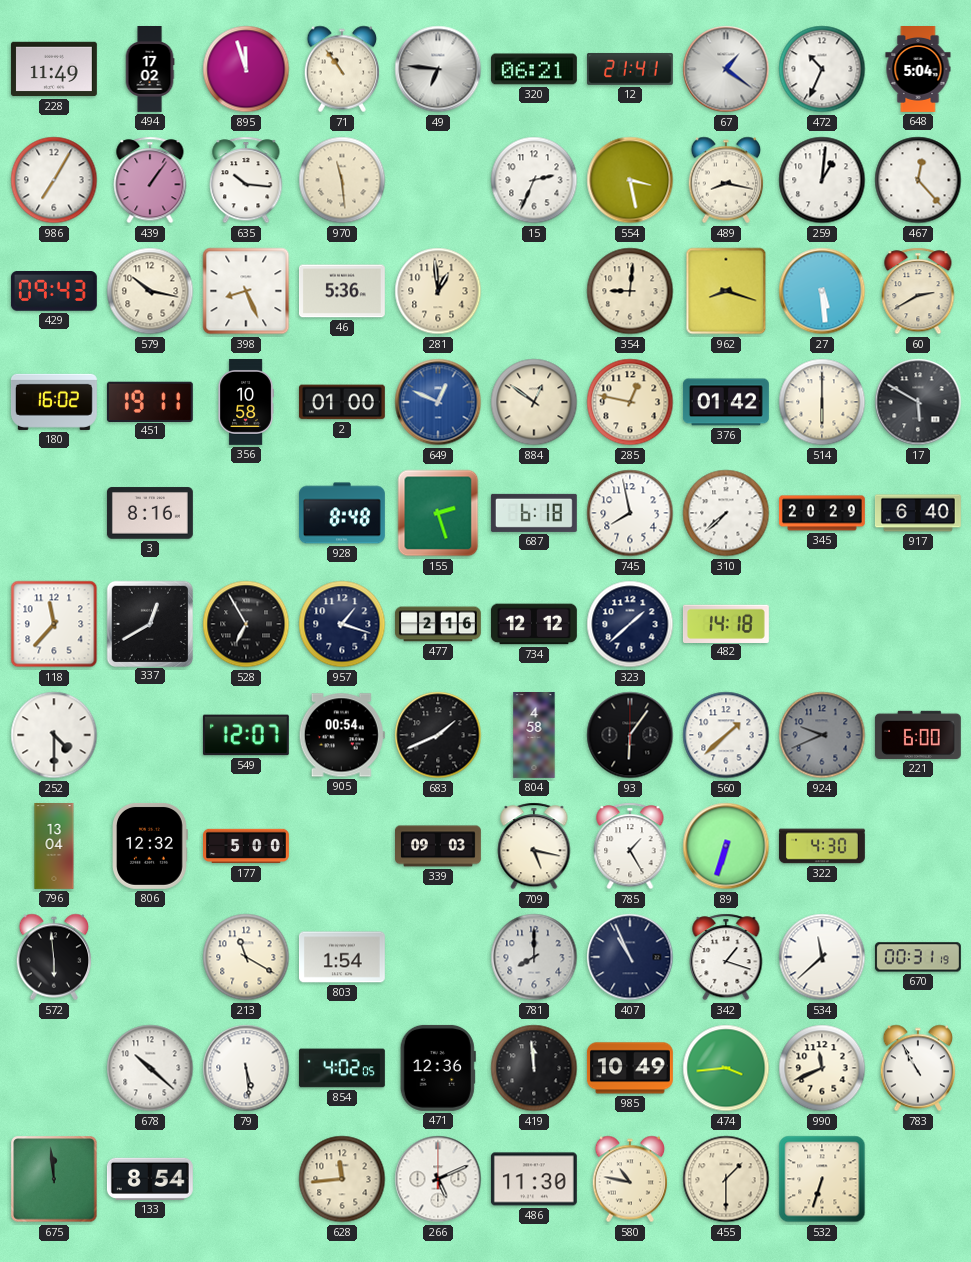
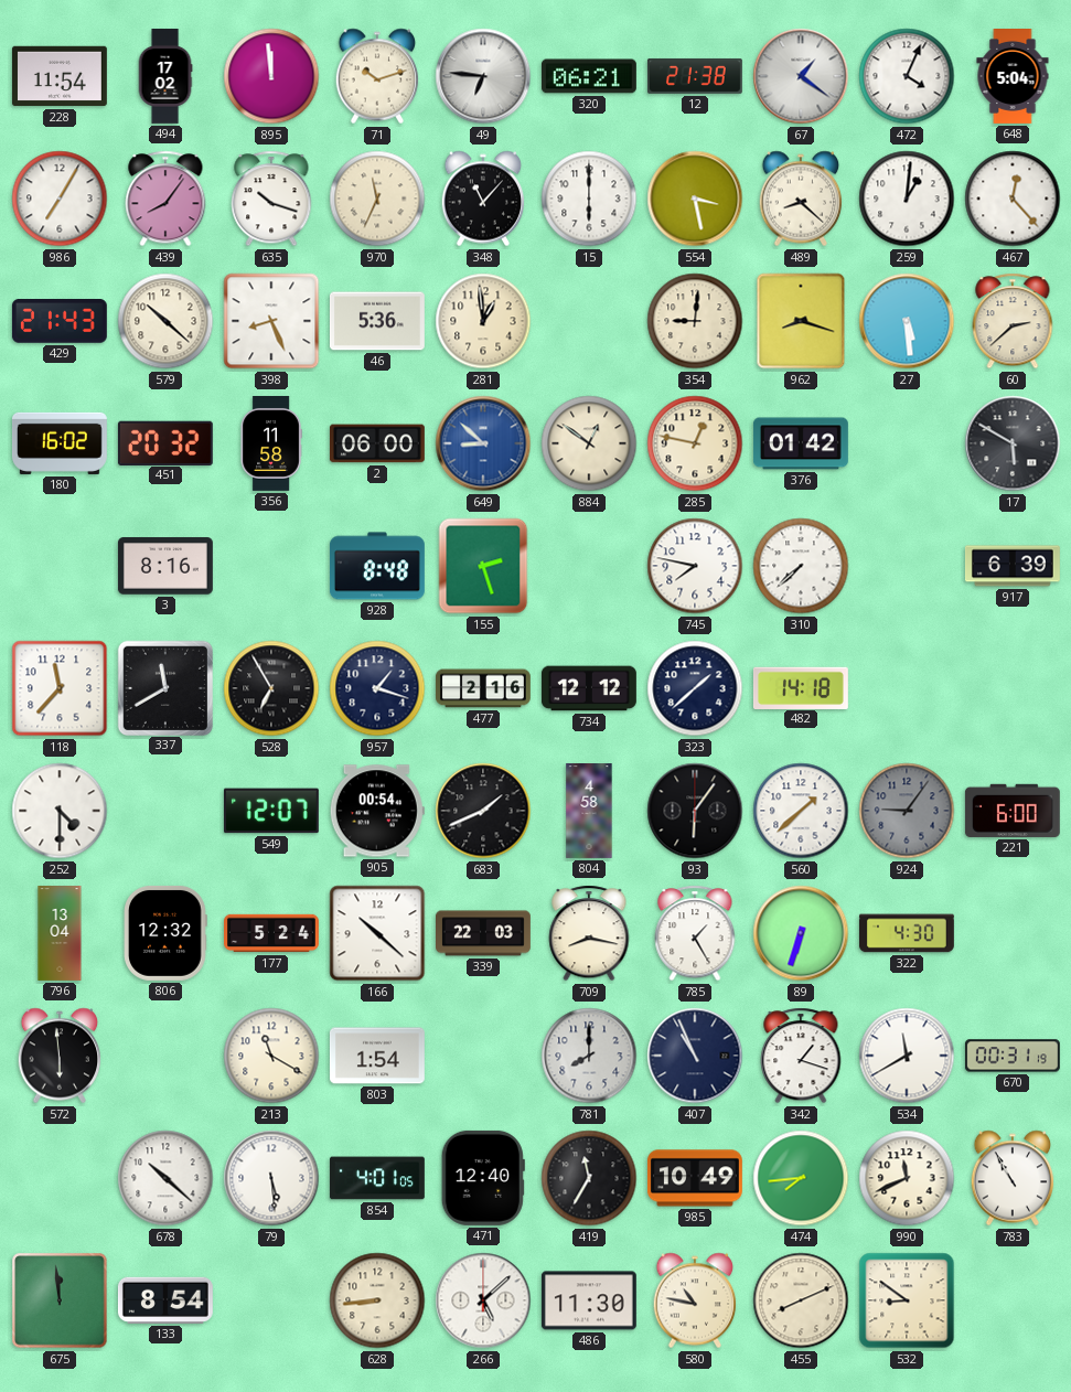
228: 11:49 -> 11:54 (60, 76)
895: 11:57 -> 11:59 (271, 76)
71: 10:54 -> 10:12 (377, 76)
12: 21:41 -> 21:38 (695, 76)
472: 10:34 -> 4:04 (907, 76)
439: 1:06 -> 8:06 (165, 199)
635: 10:16 -> 10:18 (271, 199)
970: 11:29 -> 11:34 (377, 199)
348: none -> 11:07 (483, 199)
15: 2:34 -> 6:00 (589, 199)
489: 8:17 -> 8:22 (801, 199)
429: 09:43 -> 21:43 (60, 322)
579: 10:17 -> 10:22 (165, 321)
60: 2:40 -> 2:38 (1013, 321)
451: 19:11 -> 20:32 (165, 442)
356: 10:58 -> 11:58 (271, 445)
2: 01:00 -> 06:00 (377, 443)
649: 12:49 -> 8:52 (483, 443)
514: 6:00 -> none (822, 402)
687: 6:18 -> none (534, 513)
745: 7:58 -> 7:47 (695, 566)
345: 20:29 -> none (822, 513)
917: 6:40 -> 6:39 (1013, 566)
337: 12:40 -> 11:40 (164, 687)
924: 9:41 -> 9:06 (907, 811)
177: 5:00 -> 5:24 (272, 933)
166: none -> 10:22 (377, 933)
339: 09:03 -> 22:03 (484, 933)
709: 5:17 -> 8:17 (589, 933)
534: 11:38 -> 11:40 (907, 1056)
854: 4:02 -> 4:01 (377, 1178)
471: 12:36 -> 12:40 (483, 1178)
419: 11:59 -> 11:35 (589, 1178)
474: 3:44 -> 7:44 (801, 1178)
628: 11:44 -> 8:44 (377, 1300)
266: 5:11 -> 5:08 (483, 1300)
455: 1:30 -> 8:11 (801, 1300)
532: 6:33 -> 8:51 (907, 1300)
